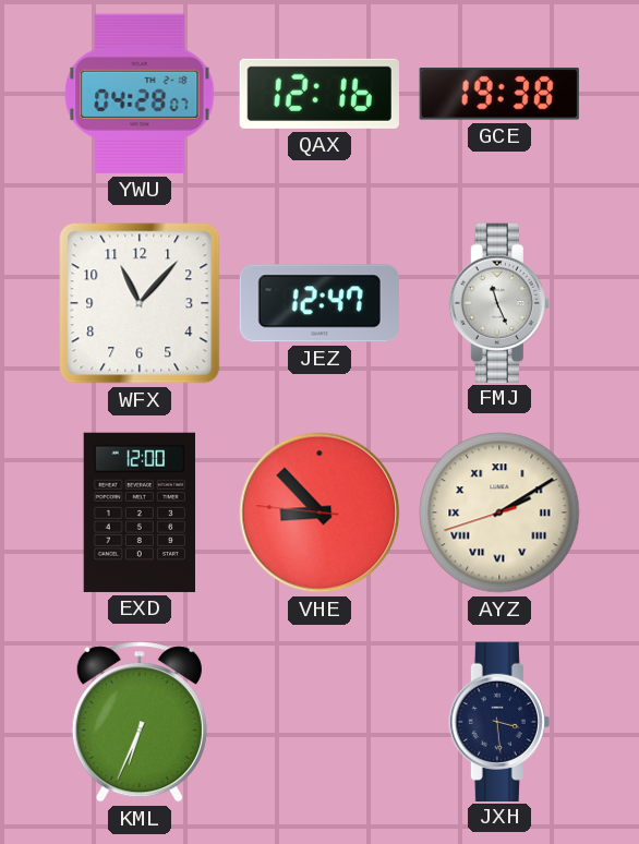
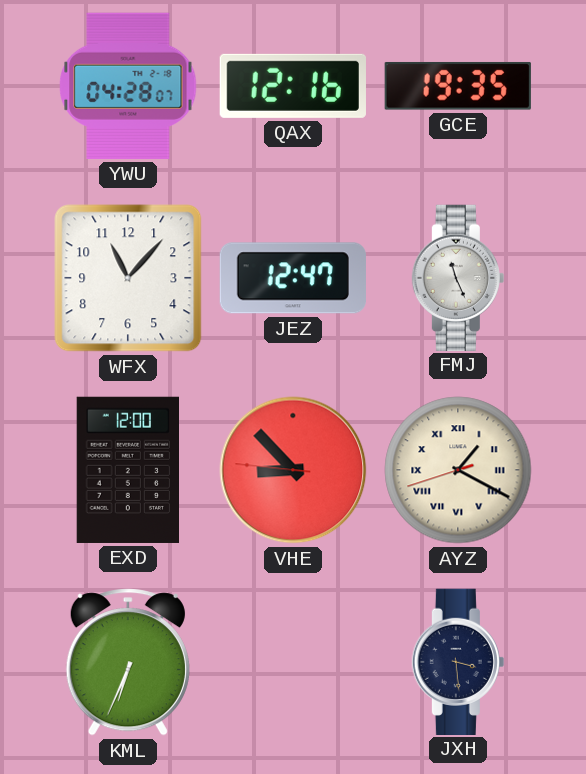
GCE: 19:38 -> 19:35 (458, 86)
AYZ: 2:09 -> 1:19 (458, 470)
